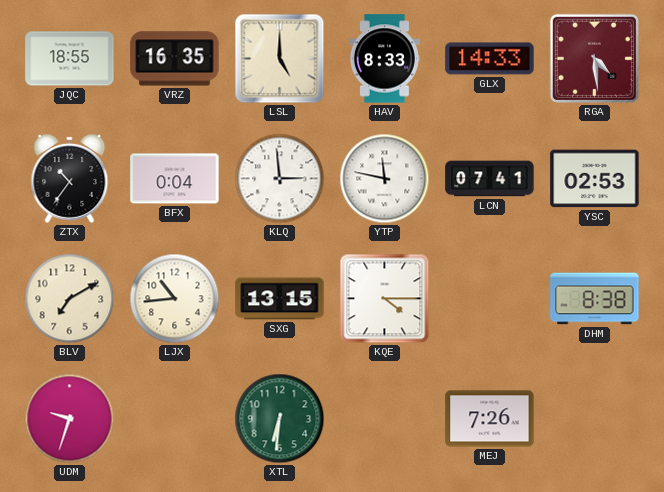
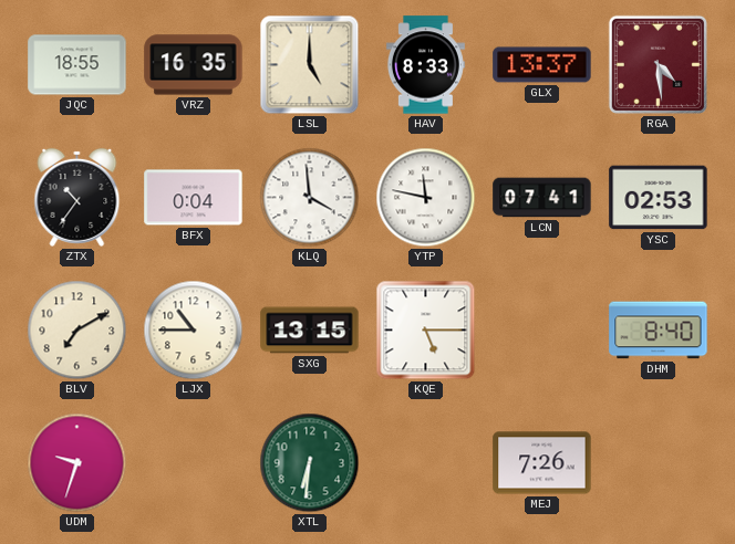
GLX: 14:33 -> 13:37 (542, 65)
KLQ: 2:59 -> 3:59 (310, 198)
LJX: 10:44 -> 10:45 (194, 331)
KQE: 4:15 -> 5:15 (426, 331)
DHM: 8:38 -> 8:40 (659, 331)
